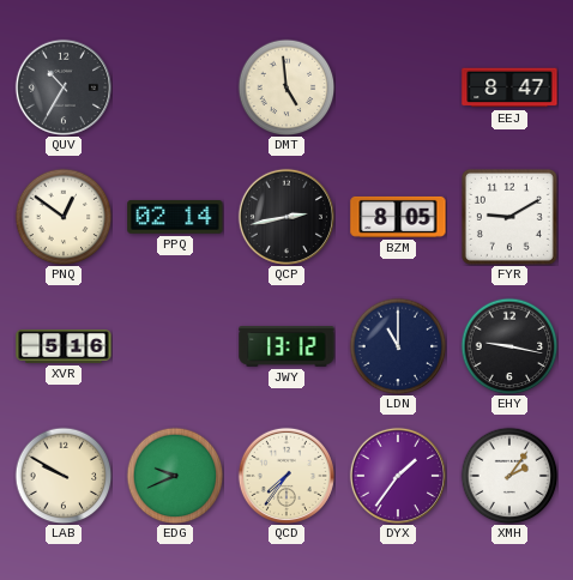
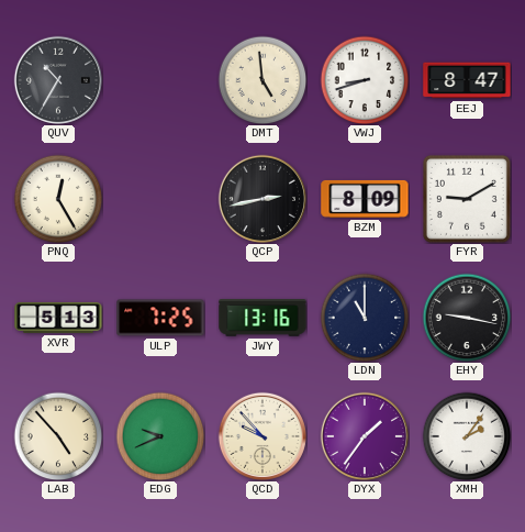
VWJ: none -> 8:42 (365, 80)
PNQ: 12:51 -> 12:25 (58, 199)
PPQ: 02:14 -> none (175, 217)
BZM: 8:05 -> 8:09 (365, 199)
XVR: 5:16 -> 5:13 (58, 318)
ULP: none -> 7:25 (160, 318)
JWY: 13:12 -> 13:16 (262, 318)
LAB: 9:50 -> 4:53 (58, 436)
QCD: 7:36 -> 9:53 (262, 436)
